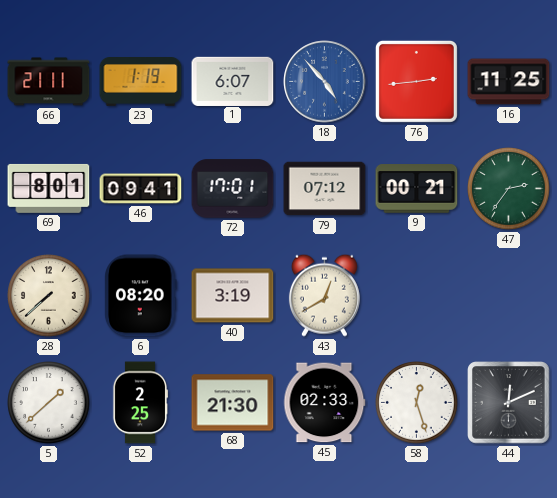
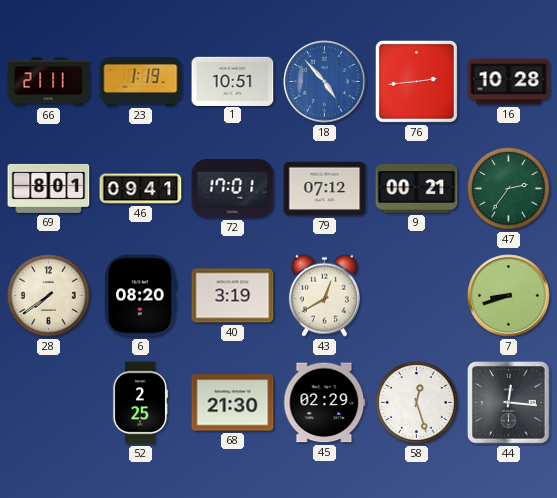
1: 6:07 -> 10:51 (233, 81)
16: 11:25 -> 10:28 (509, 82)
28: 7:38 -> 7:39 (49, 296)
7: none -> 8:42 (509, 296)
5: 1:38 -> none (49, 403)
45: 02:33 -> 02:29 (325, 403)
44: 12:11 -> 12:16 (509, 403)
